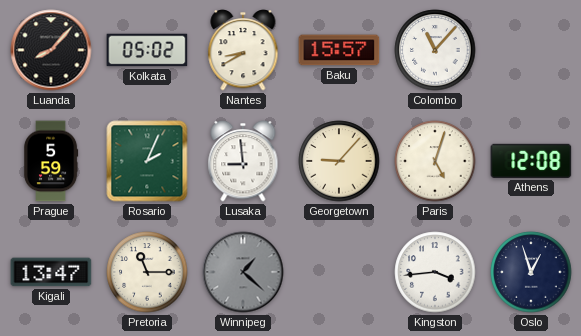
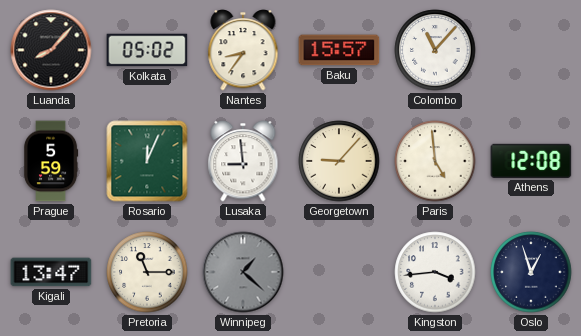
Nantes: 8:40 -> 8:36 (243, 50)
Rosario: 2:04 -> 12:04 (147, 161)
Paris: 5:03 -> 4:59 (435, 161)
